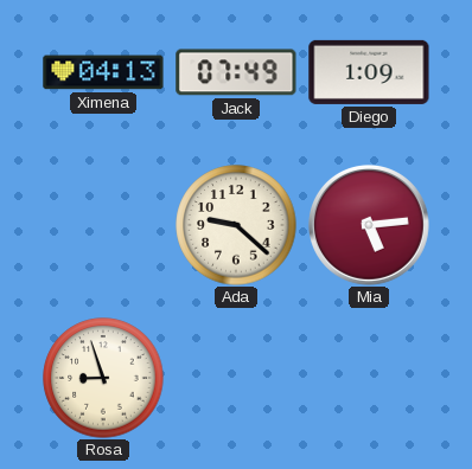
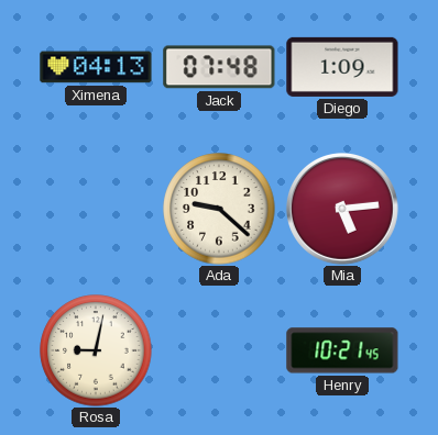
Jack: 07:49 -> 07:48 (219, 67)
Rosa: 8:57 -> 9:02 (96, 350)
Henry: none -> 10:21 (342, 350)
